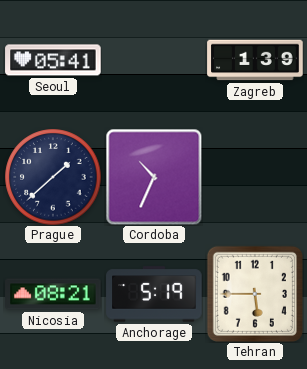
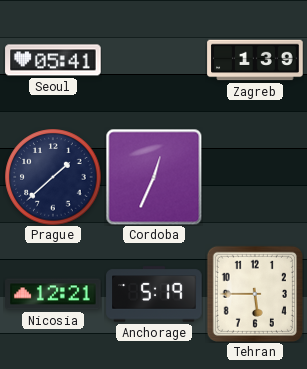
Cordoba: 10:34 -> 12:34 (154, 177)
Nicosia: 08:21 -> 12:21 (53, 294)
